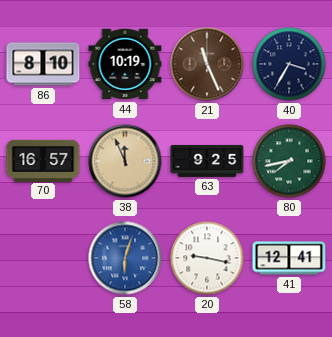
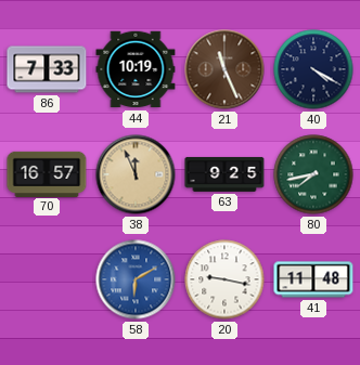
86: 8:10 -> 7:33 (47, 69)
40: 3:35 -> 4:20 (313, 69)
58: 6:03 -> 6:10 (136, 279)
41: 12:41 -> 11:48 (313, 279)
